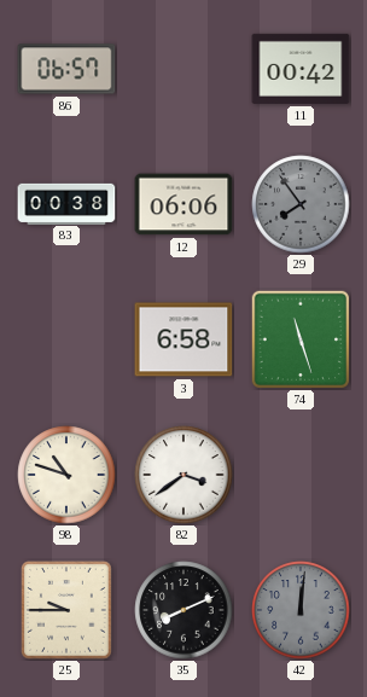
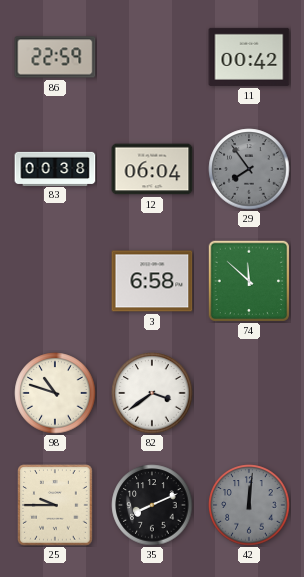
86: 06:57 -> 22:59 (55, 57)
12: 06:06 -> 06:04 (152, 169)
74: 11:27 -> 11:52 (249, 281)
